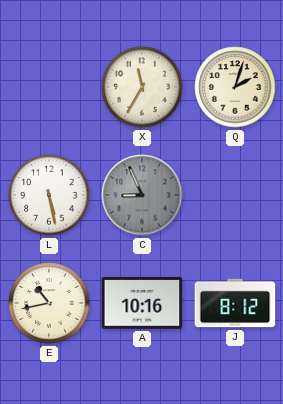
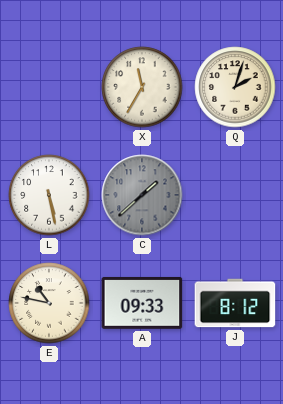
C: 8:56 -> 1:38 (142, 195)
E: 10:43 -> 10:47 (49, 303)
A: 10:16 -> 09:33 (142, 303)
